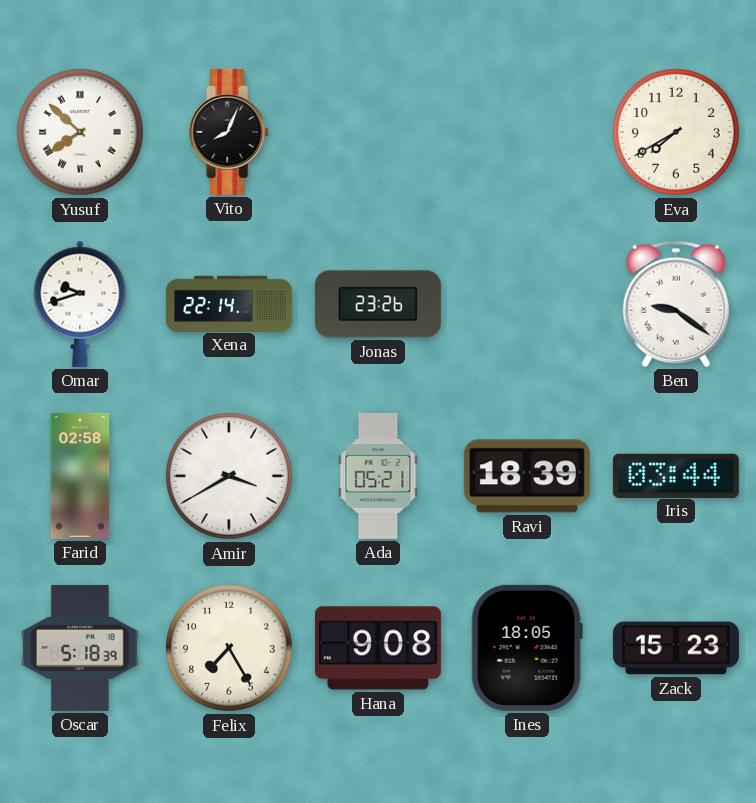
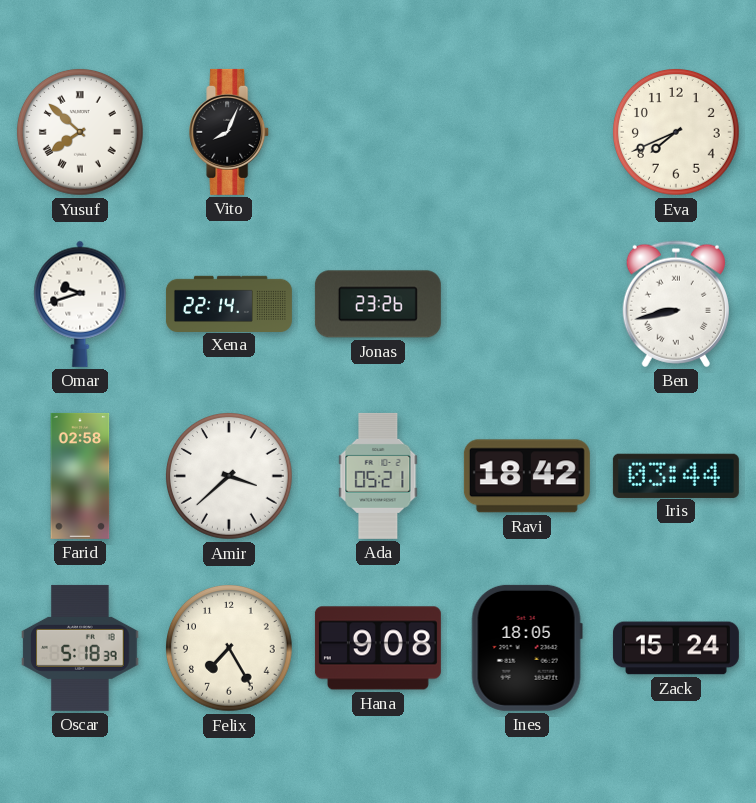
Eva: 7:40 -> 7:41 (677, 133)
Ben: 9:21 -> 8:43 (676, 304)
Amir: 3:40 -> 3:38 (230, 477)
Ravi: 18:39 -> 18:42 (527, 476)
Zack: 15:23 -> 15:24 (676, 648)
